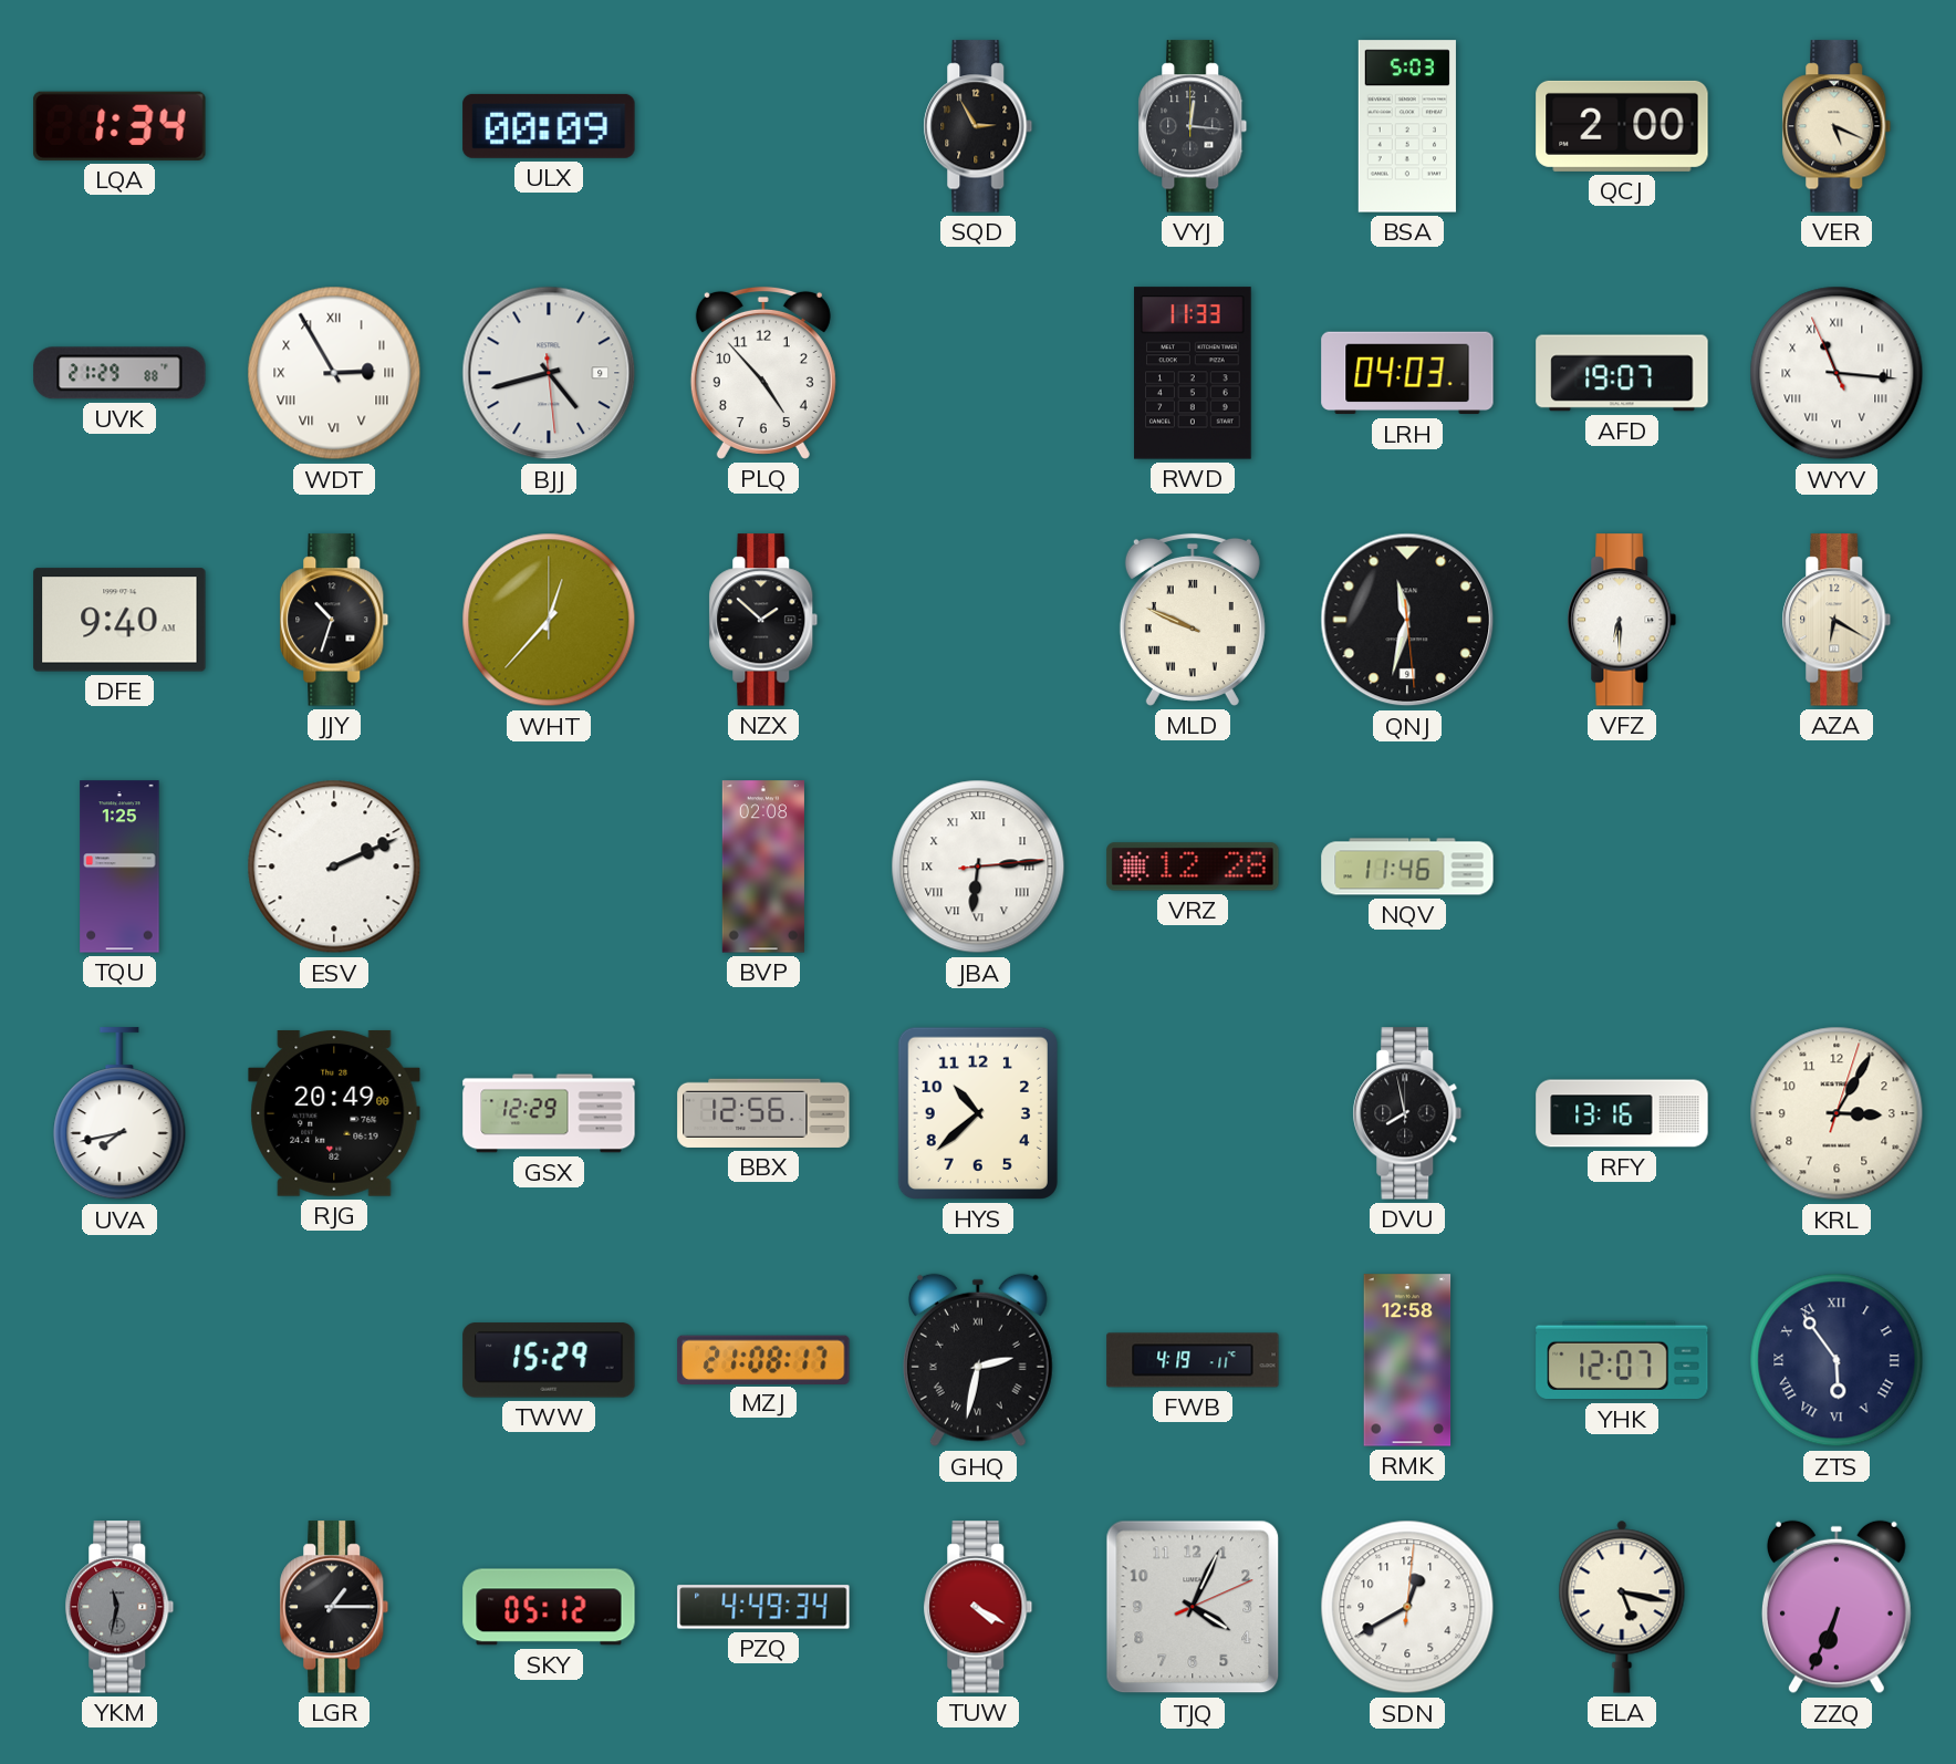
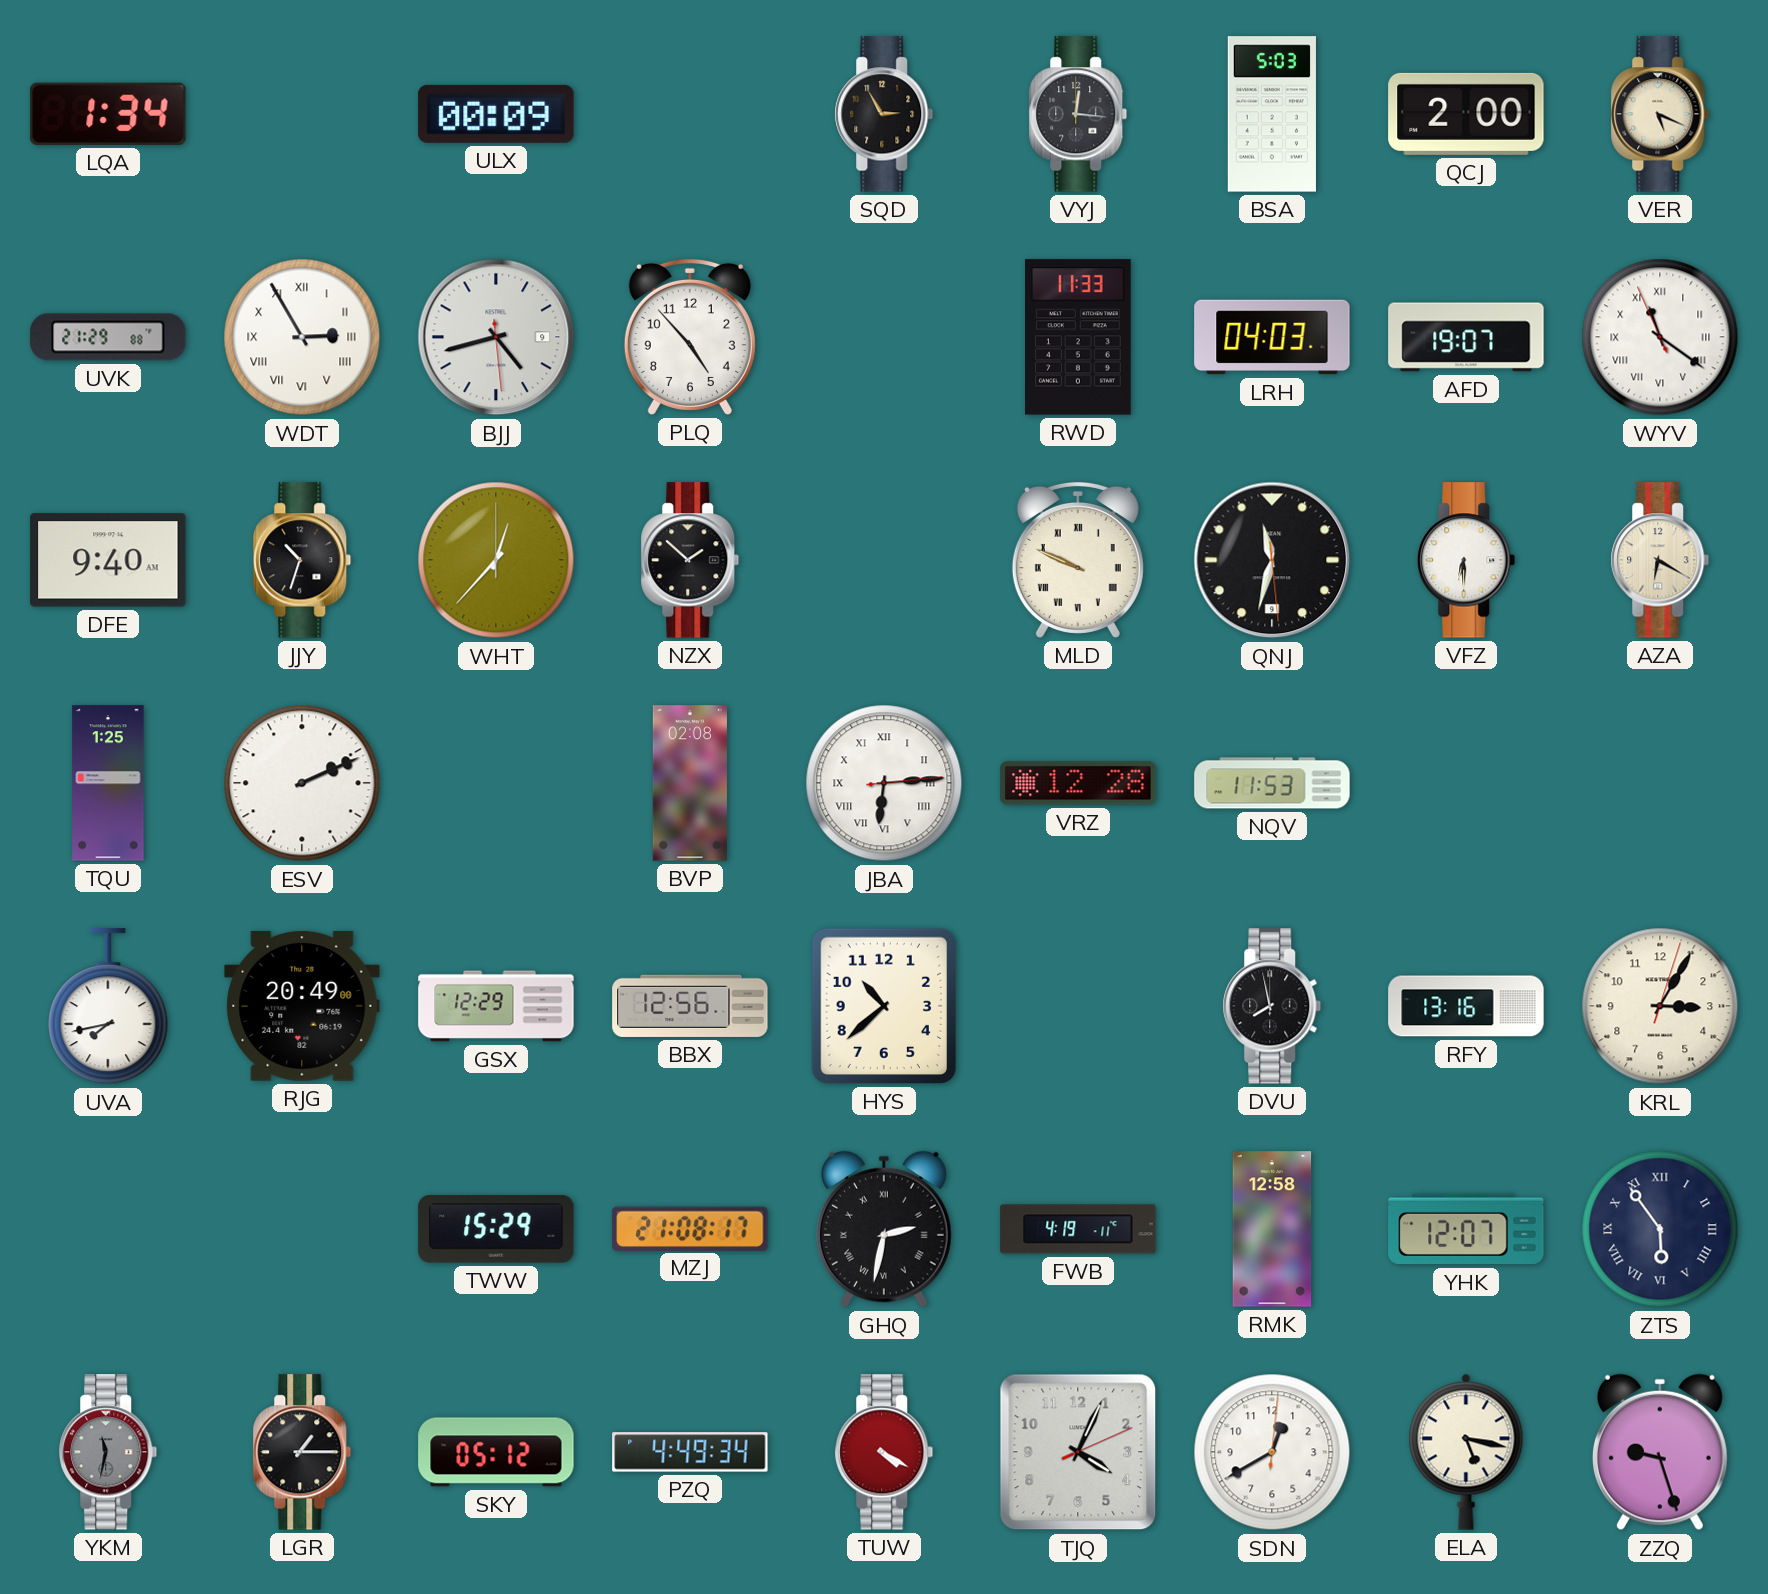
WYV: 11:15 -> 11:20 (1660, 337)
NQV: 11:46 -> 11:53 (1272, 783)
ZZQ: 6:34 -> 9:27 (1660, 1452)
